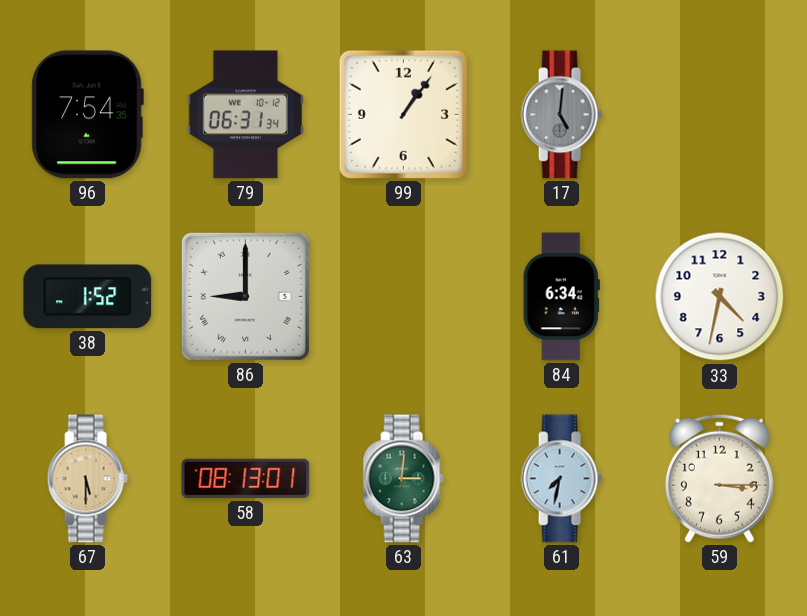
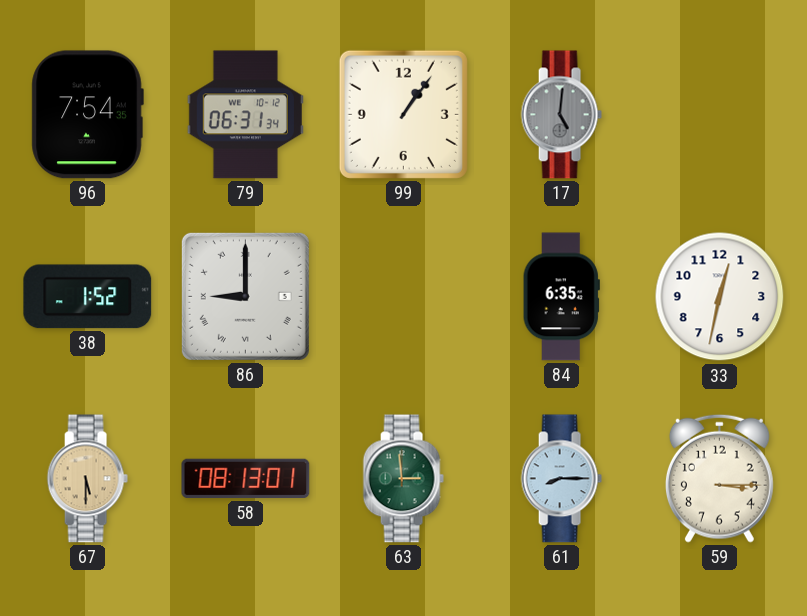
84: 6:34 -> 6:35 (561, 297)
33: 4:32 -> 12:32 (720, 297)
63: 3:01 -> 2:59 (403, 479)
61: 7:32 -> 8:15 (561, 479)
